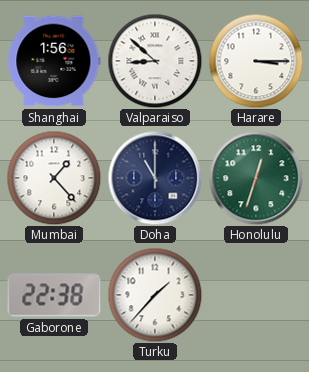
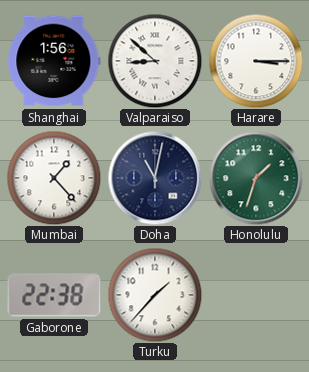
Doha: 11:00 -> 11:02 (155, 178)
Honolulu: 12:33 -> 1:33 (256, 178)
